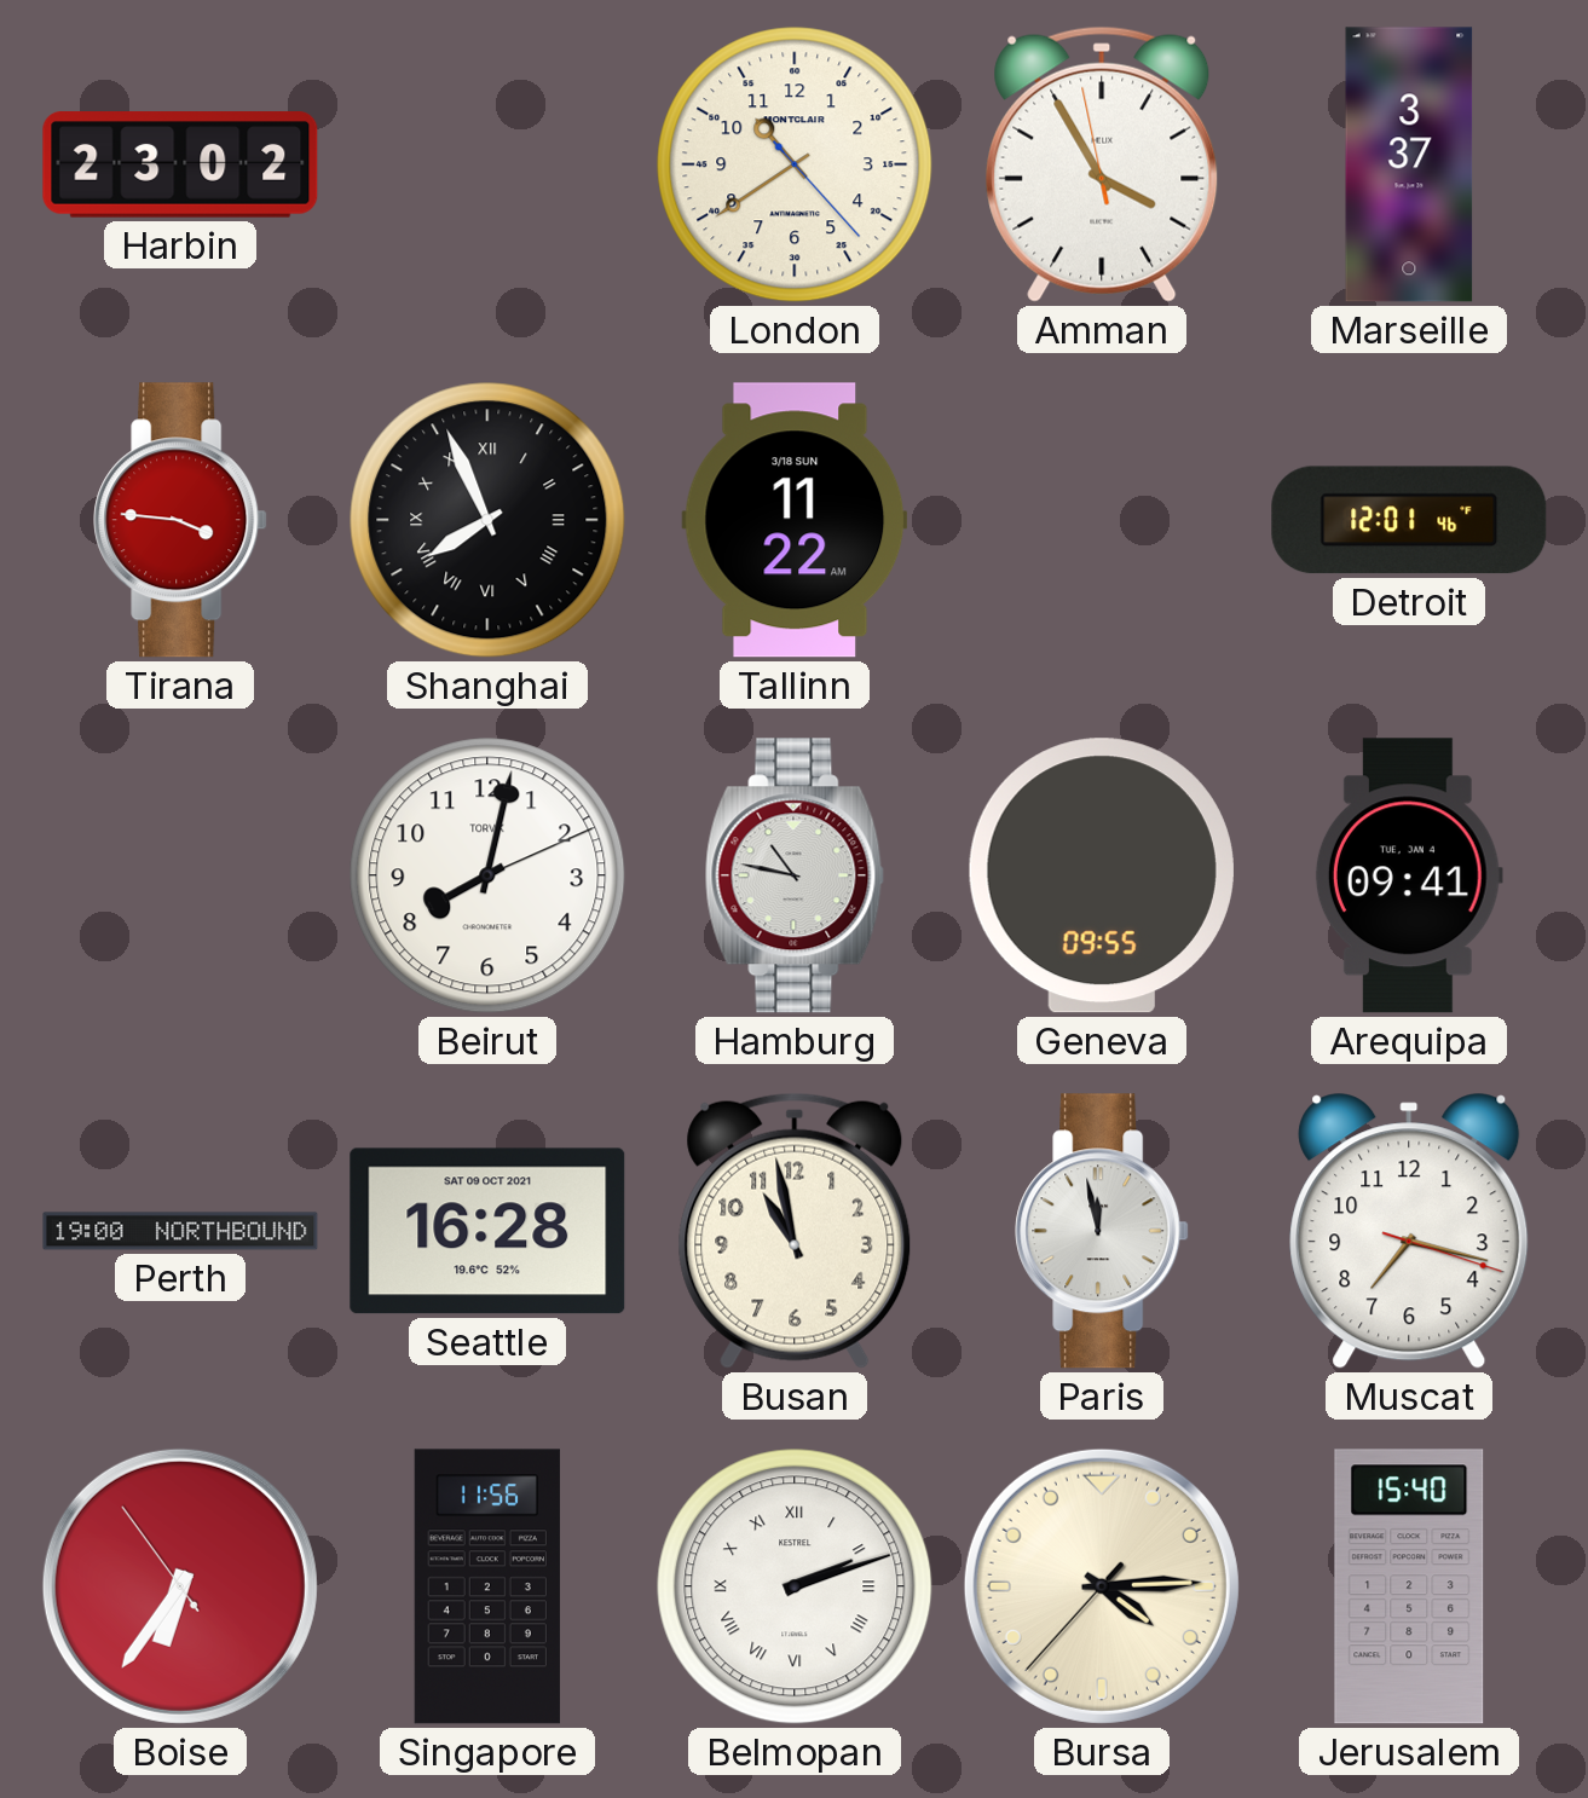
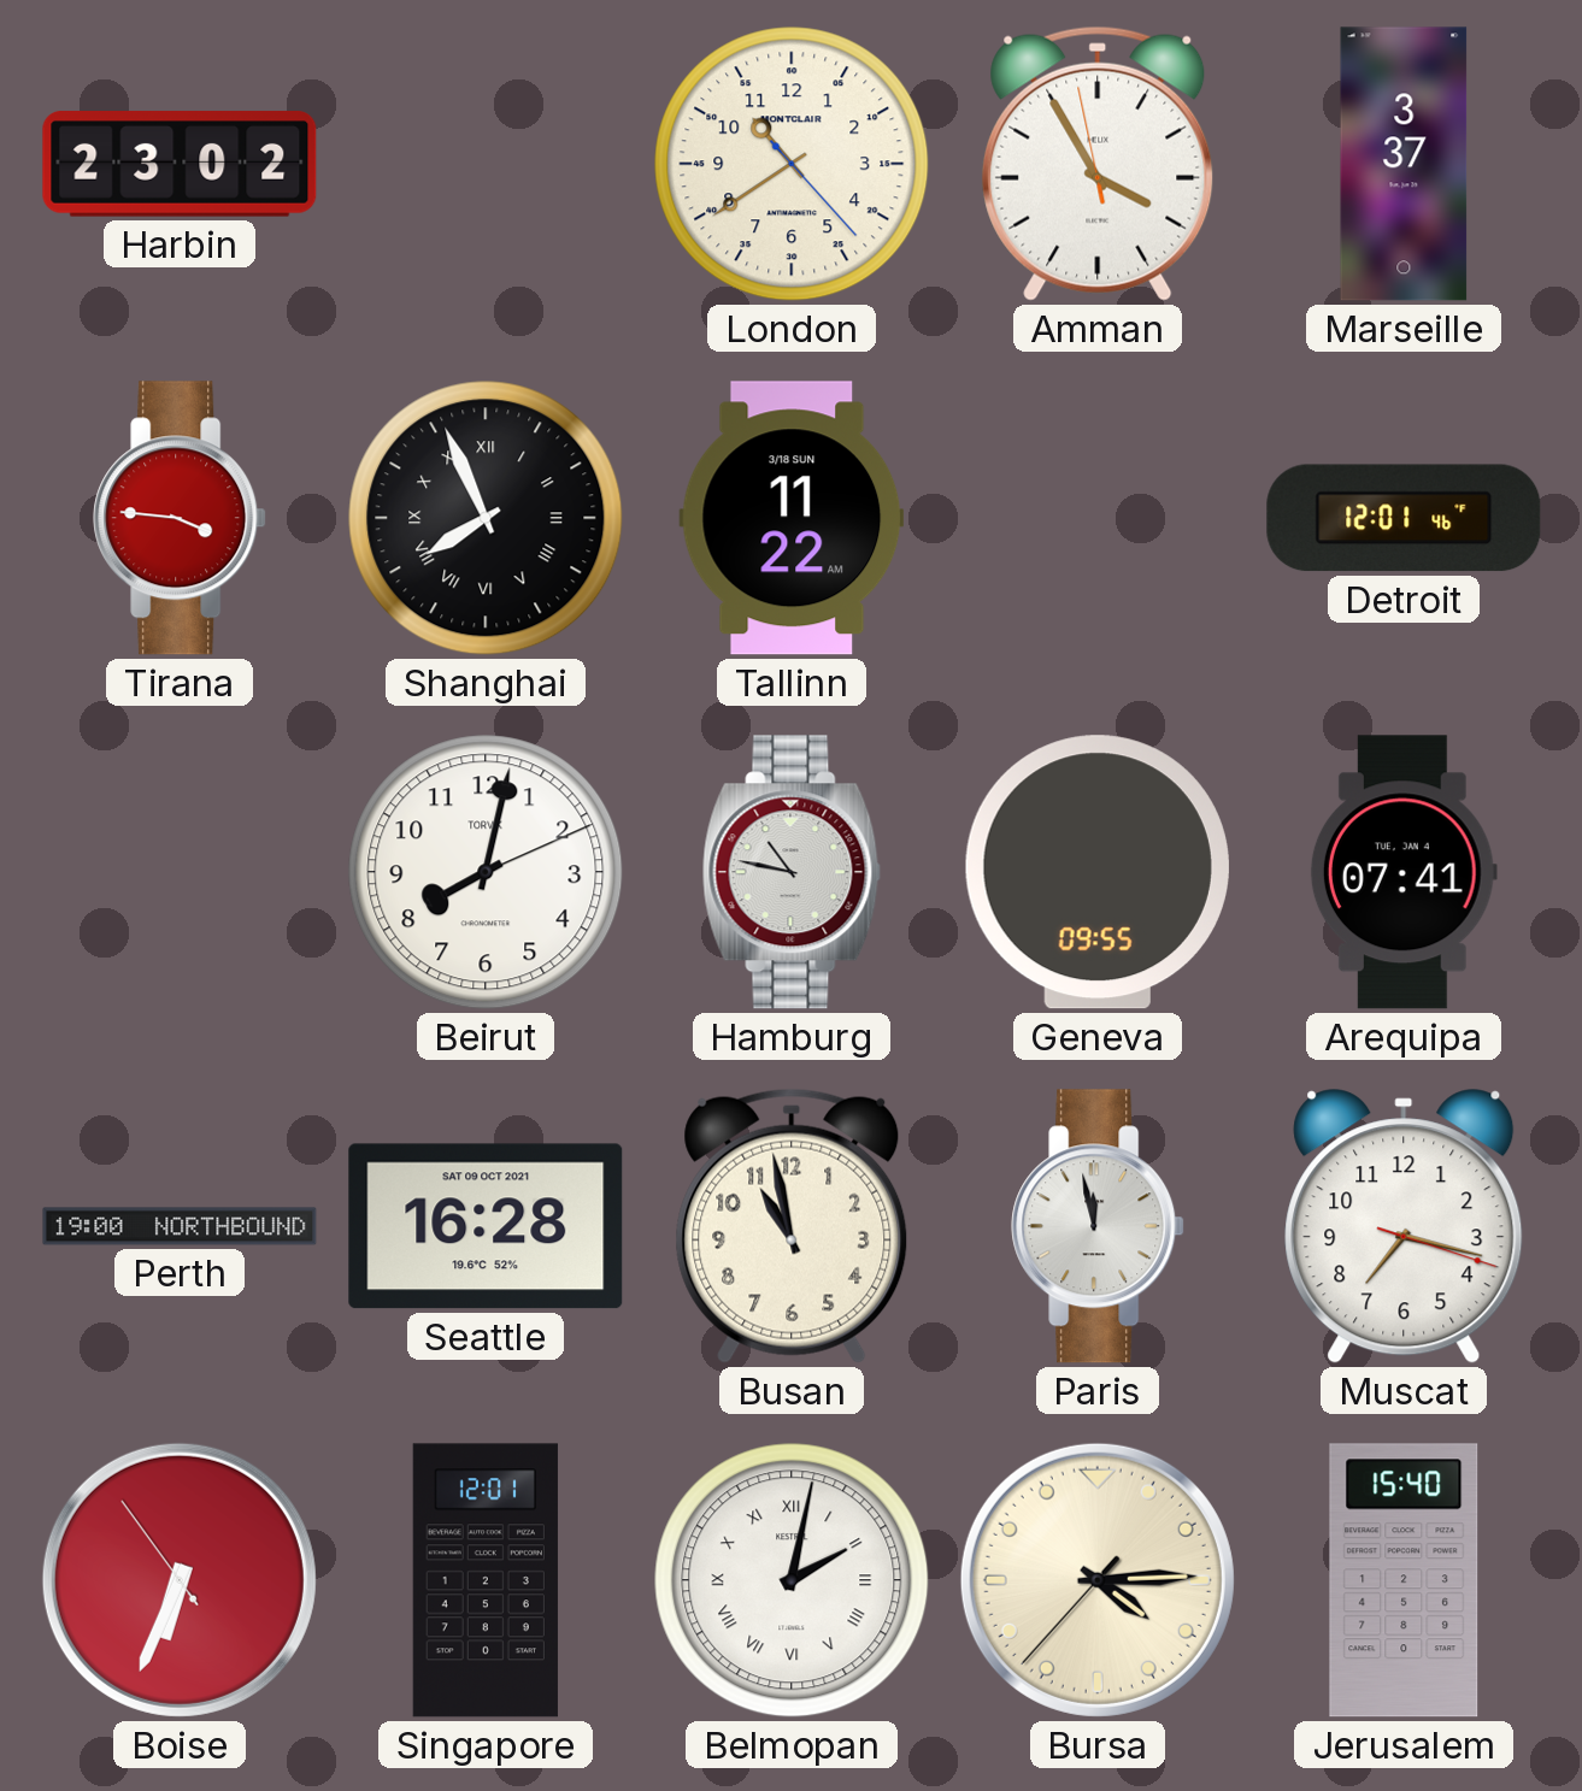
Arequipa: 09:41 -> 07:41 (1404, 872)
Boise: 6:35 -> 6:33 (180, 1580)
Singapore: 11:56 -> 12:01 (486, 1580)
Belmopan: 2:12 -> 2:02 (792, 1580)
